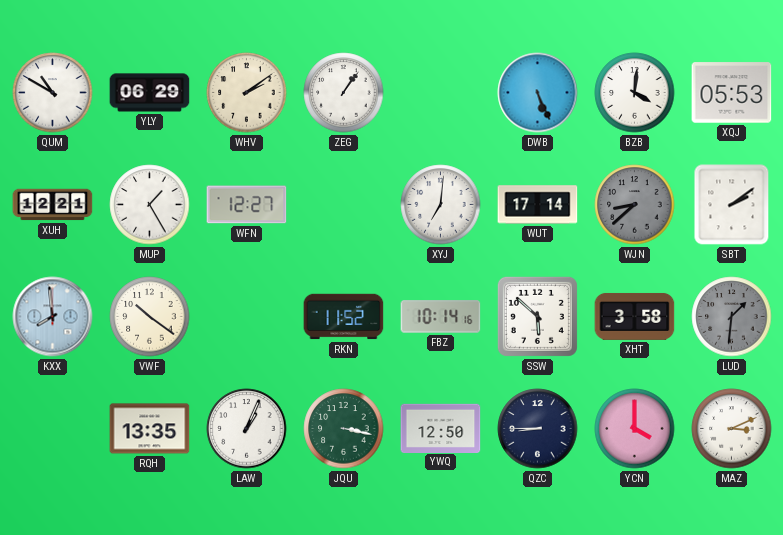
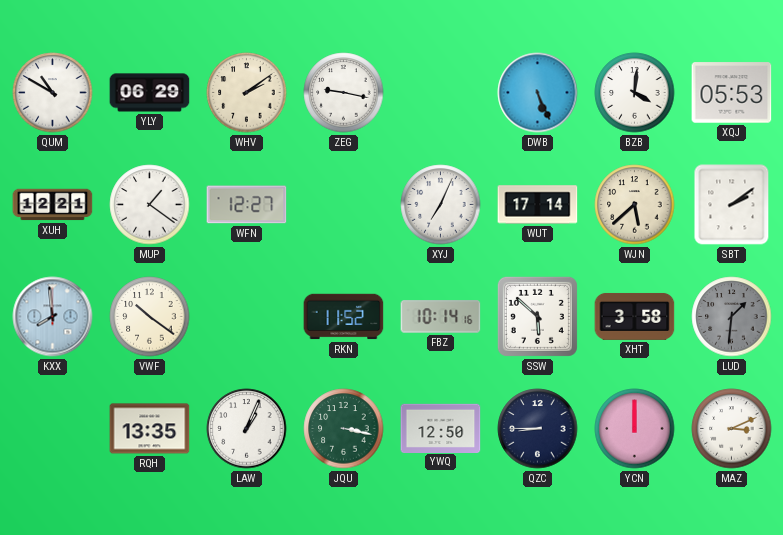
ZEG: 1:06 -> 9:17 (344, 93)
MUP: 1:25 -> 1:21 (150, 205)
XYJ: 7:01 -> 7:04 (441, 205)
WJN: 8:38 -> 5:38 (635, 205)
WJN dial: grey -> cream (635, 205)
YCN: 4:00 -> 12:00 (635, 429)
